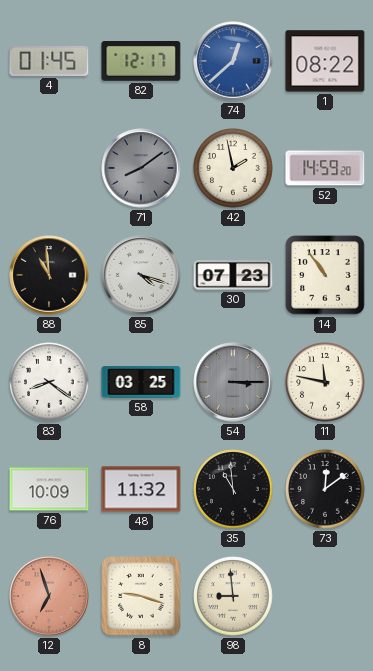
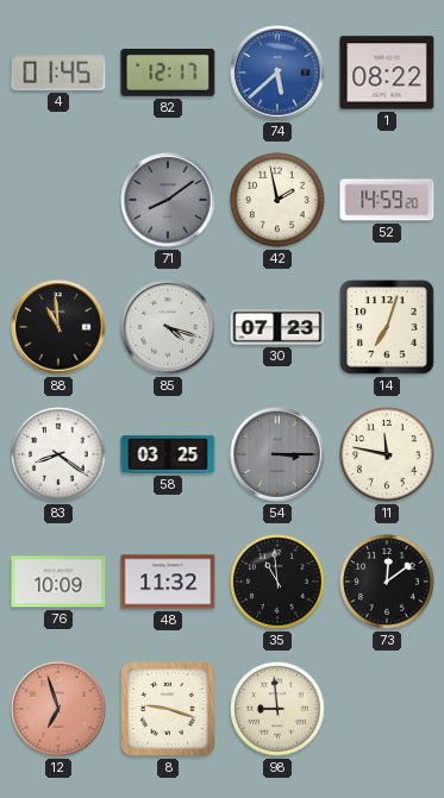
74: 12:38 -> 5:38 (277, 73)
14: 10:54 -> 7:03 (387, 327)
